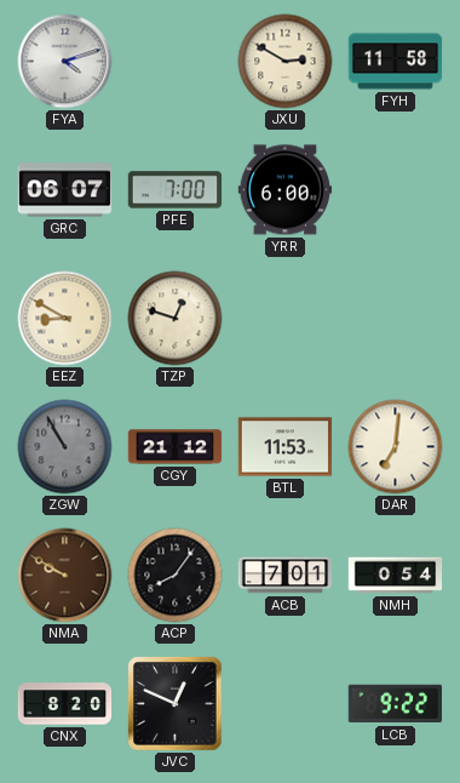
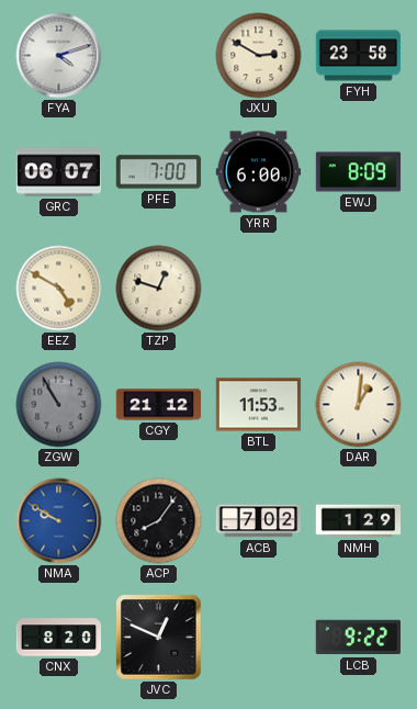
FYH: 11:58 -> 23:58 (359, 56)
EWJ: none -> 8:09 (359, 172)
EEZ: 8:50 -> 4:50 (59, 289)
DAR: 7:01 -> 1:01 (359, 405)
NMA dial: brown -> blue (59, 521)
ACB: 7:01 -> 7:02 (259, 521)
NMH: 0:54 -> 1:29 (359, 521)
